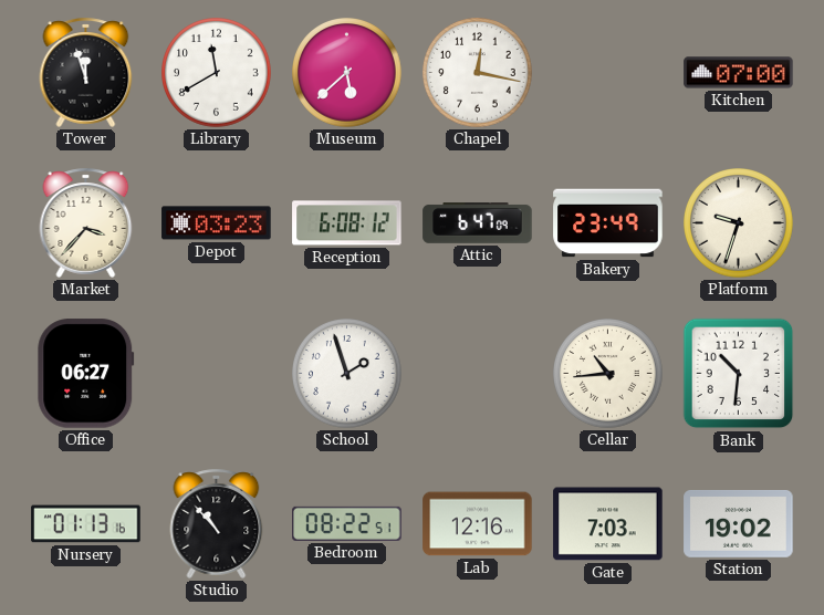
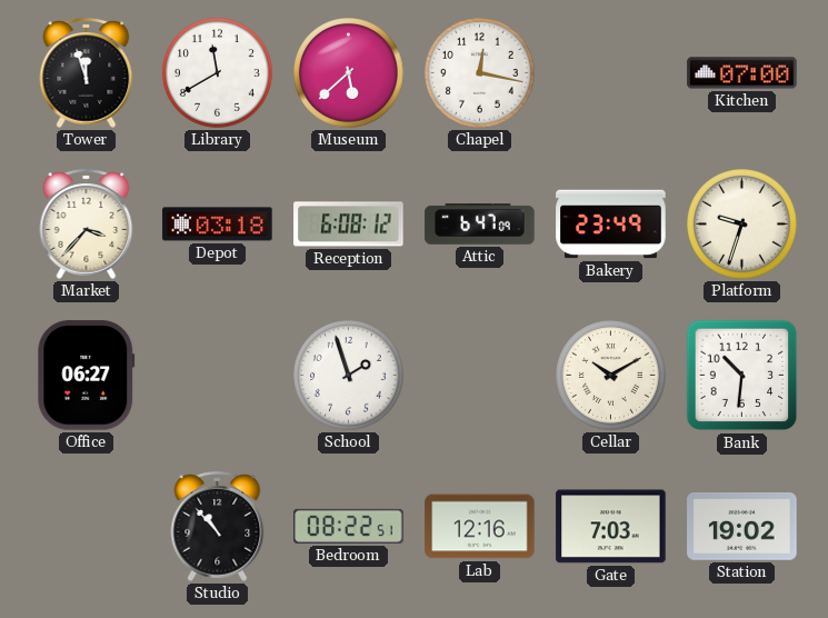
Depot: 03:23 -> 03:18 (218, 225)
Cellar: 10:44 -> 10:10 (611, 376)
Nursery: 01:13 -> none (86, 524)
